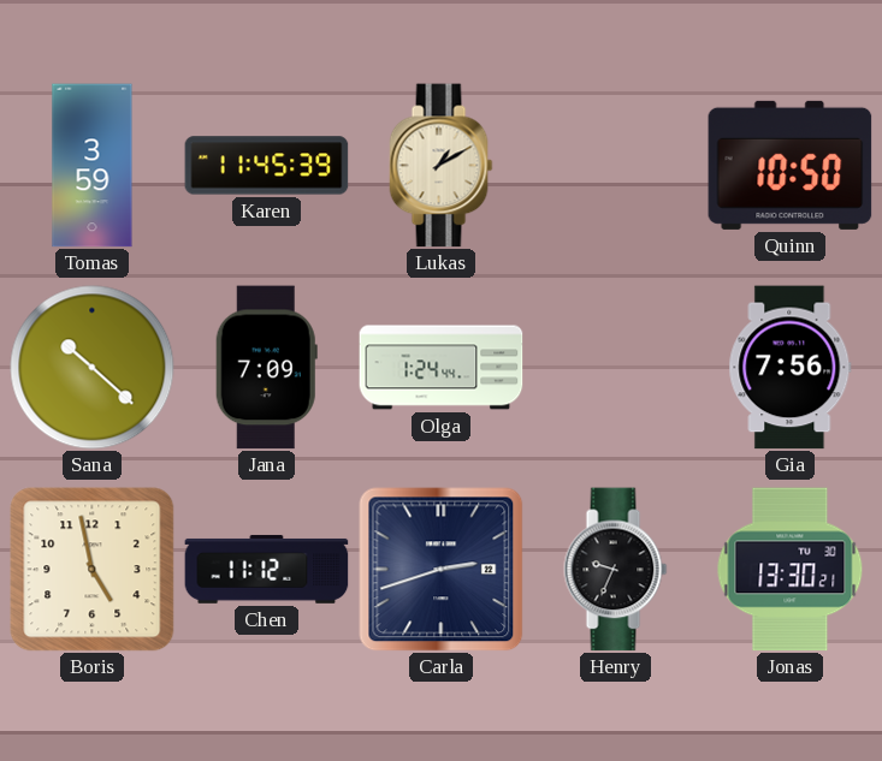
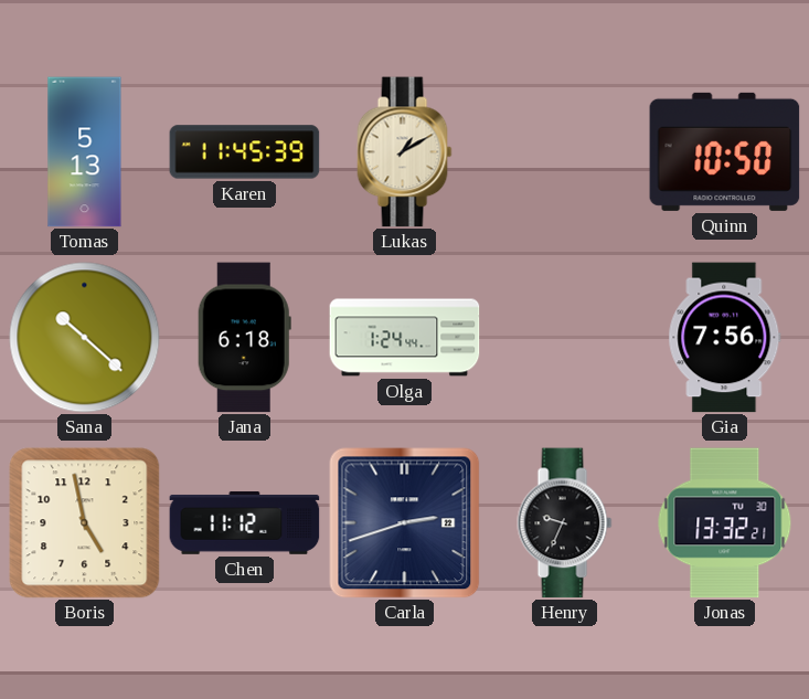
Tomas: 3:59 -> 5:13 (85, 152)
Jana: 7:09 -> 6:18 (244, 338)
Jonas: 13:30 -> 13:32 (725, 523)
